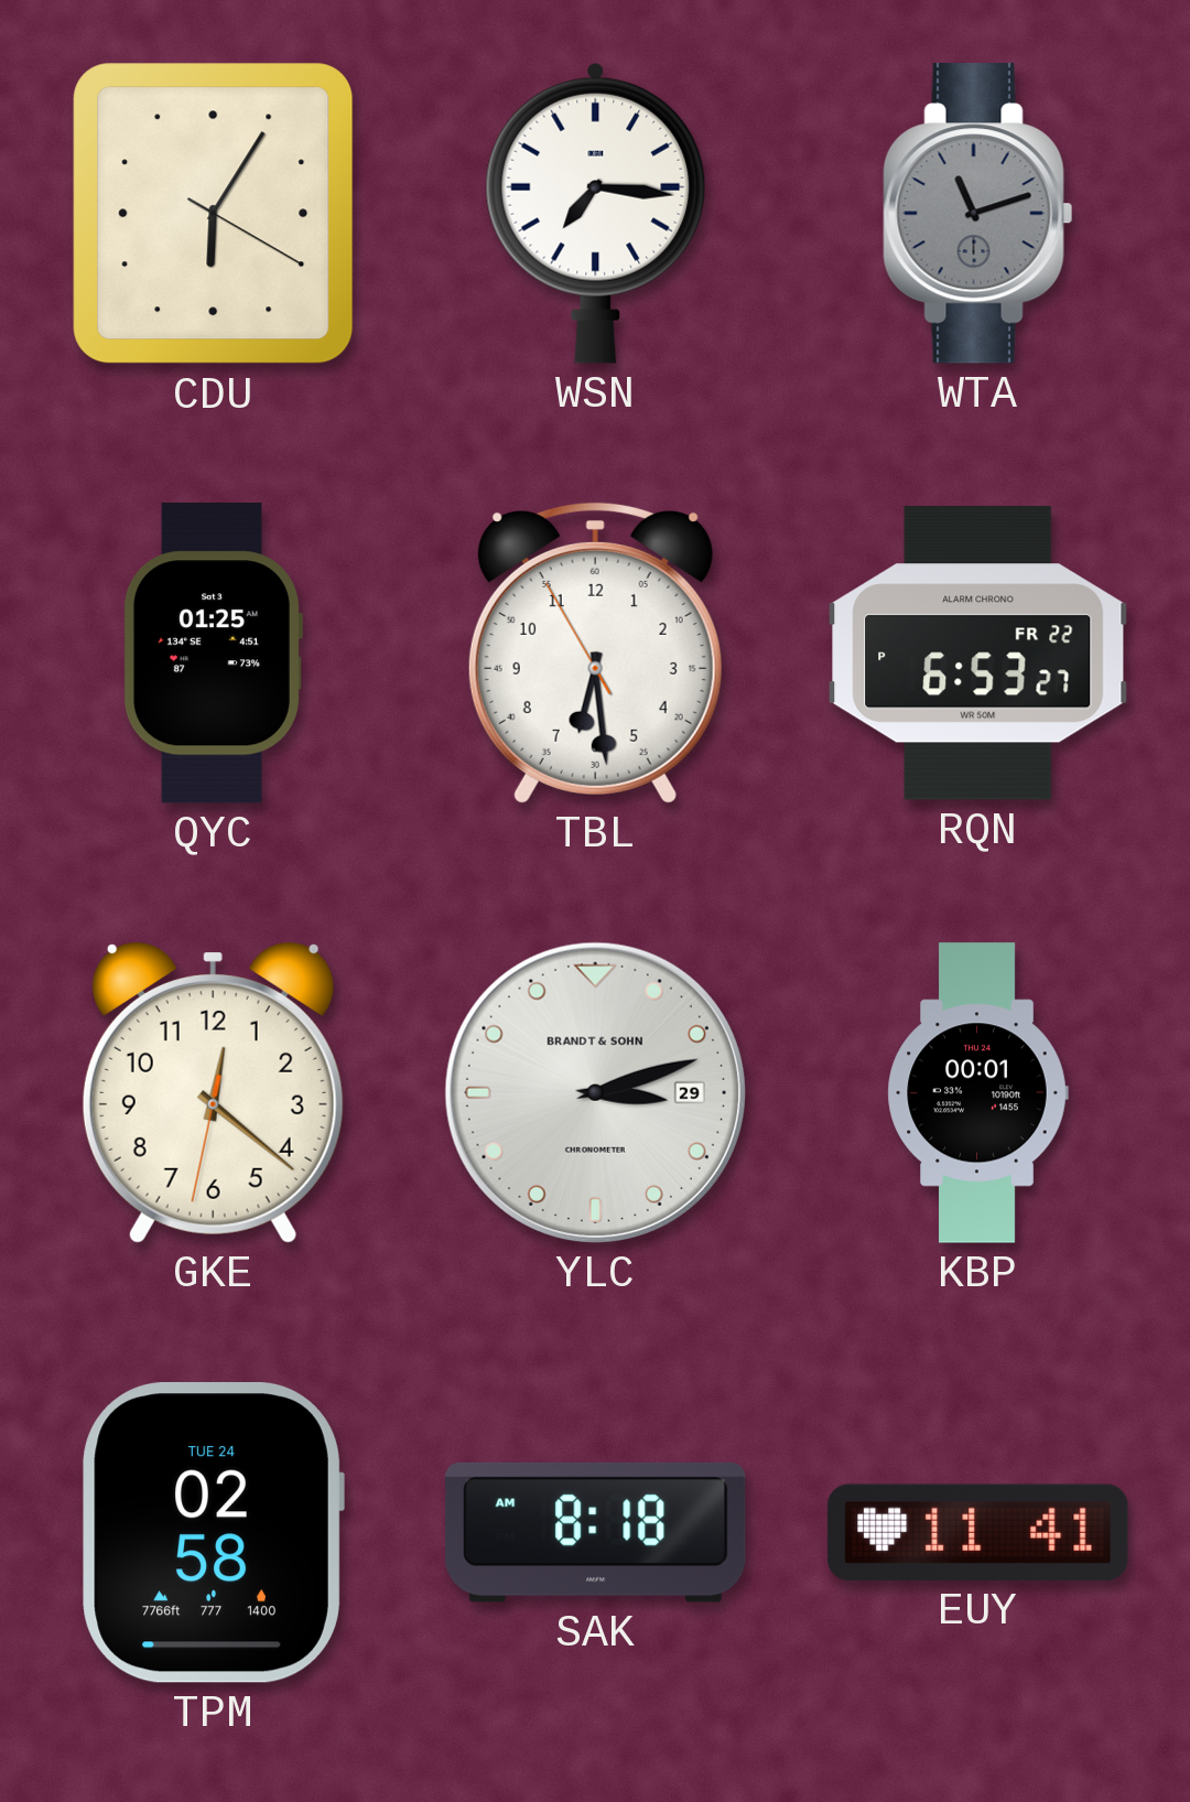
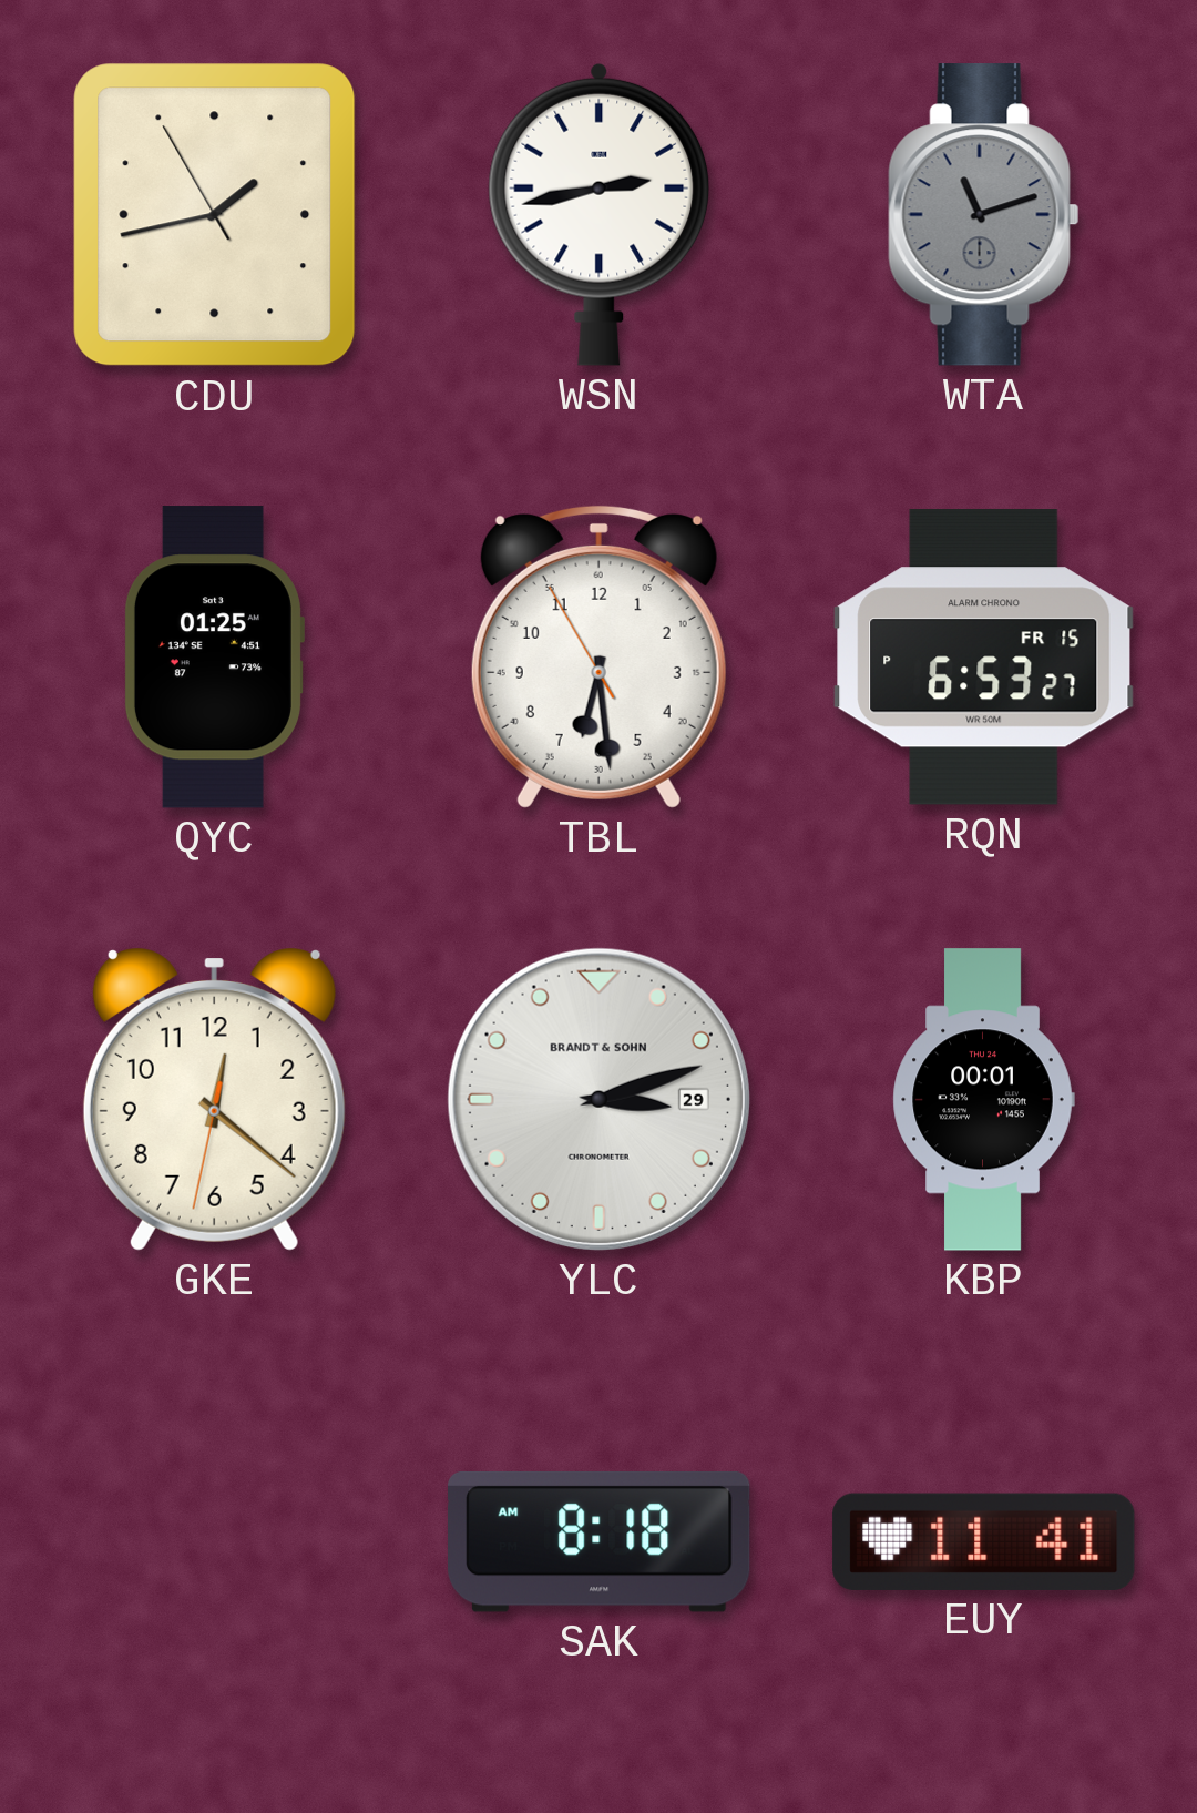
CDU: 6:05 -> 1:42 (215, 215)
WSN: 7:16 -> 2:43 (600, 214)
RQN date: FR 22 -> FR 15 (984, 658)
TPM: 02:58 -> none (213, 1533)
